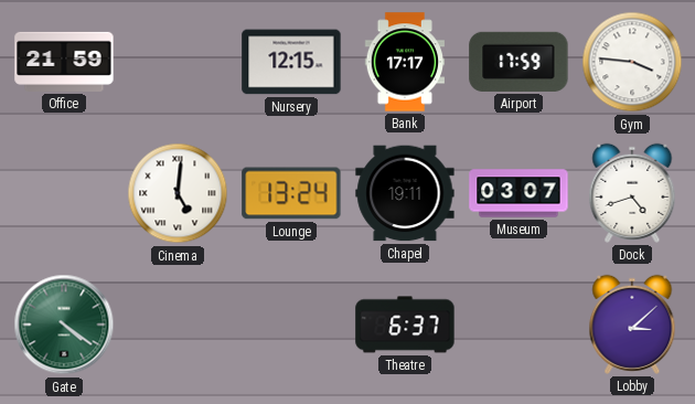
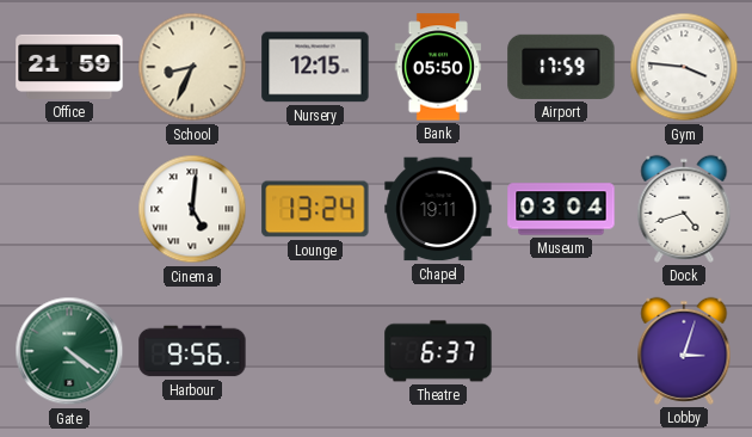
School: none -> 8:34 (192, 67)
Bank: 17:17 -> 05:50 (437, 67)
Museum: 03:07 -> 03:04 (561, 209)
Harbour: none -> 9:56 (192, 351)
Lobby: 3:08 -> 3:03 (684, 351)
